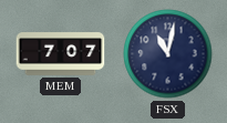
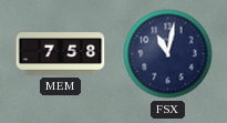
MEM: 7:07 -> 7:58 (61, 54)
